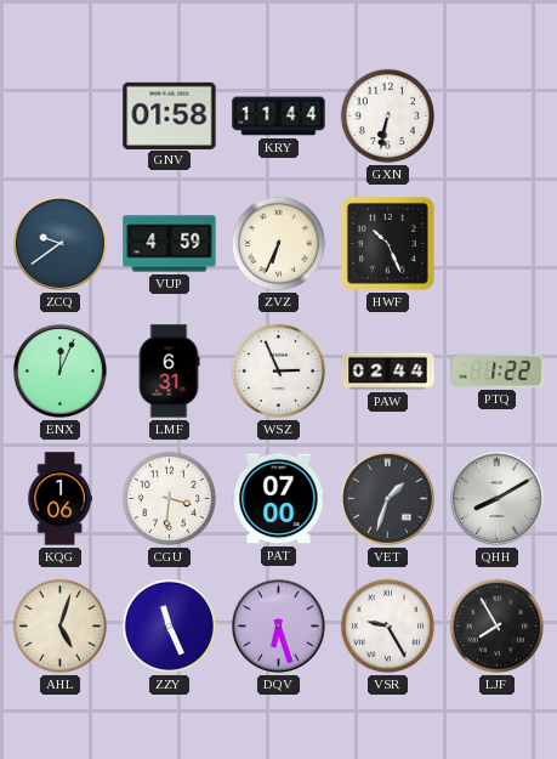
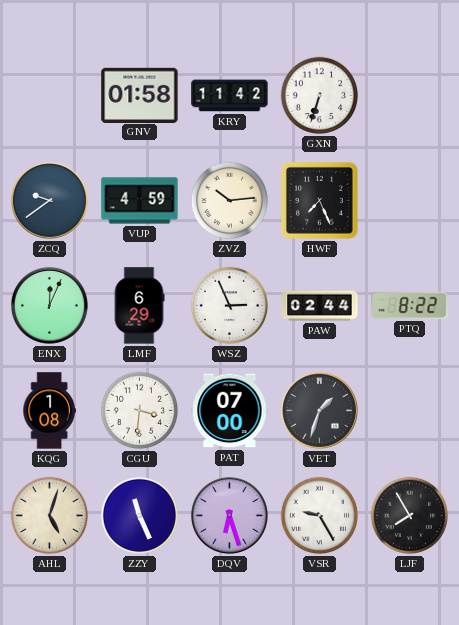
KRY: 11:44 -> 11:42 (230, 96)
GXN: 6:32 -> 6:33 (320, 96)
ZVZ: 6:34 -> 10:14 (230, 201)
HWF: 10:26 -> 7:26 (319, 200)
LMF: 6:31 -> 6:29 (139, 306)
PTQ: 1:22 -> 8:22 (410, 305)
KQG: 1:06 -> 1:08 (49, 411)
QHH: 8:10 -> none (496, 498)
